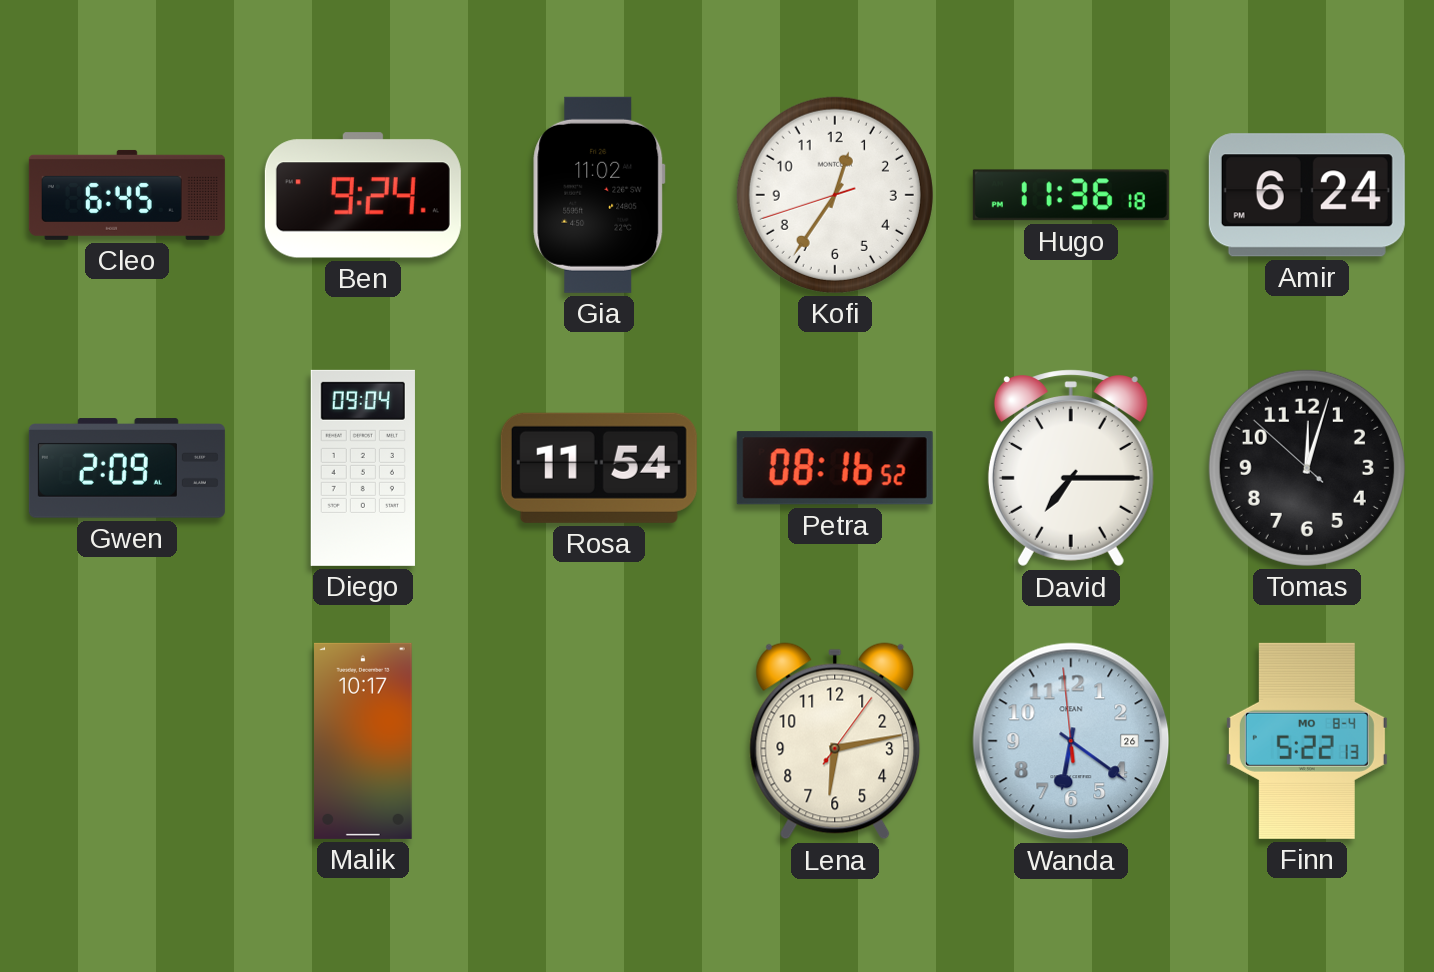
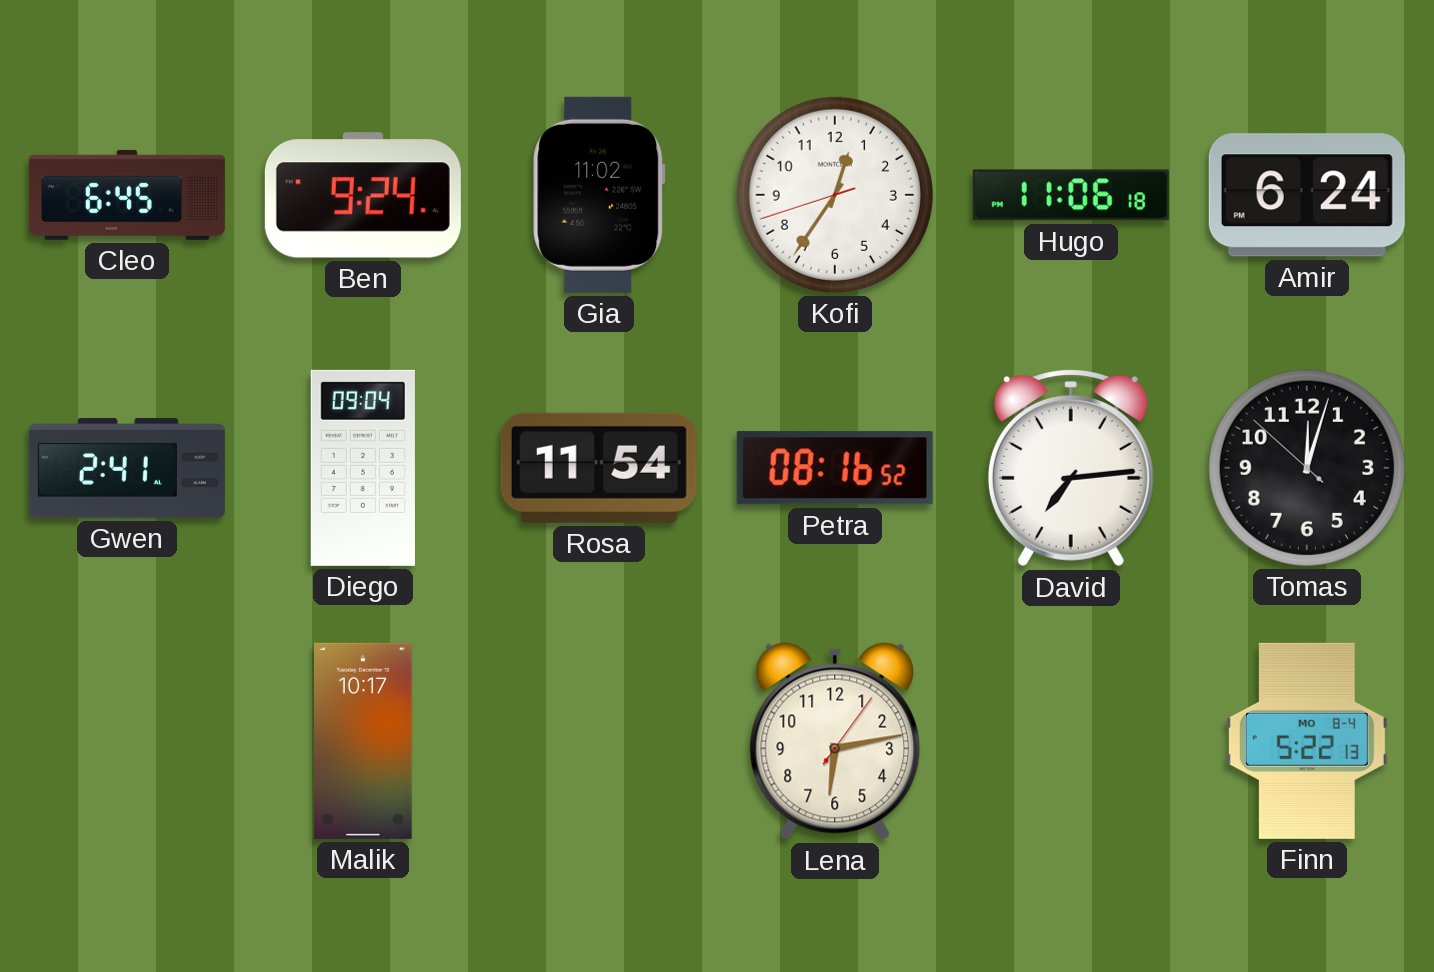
Hugo: 11:36 -> 11:06 (1071, 195)
Gwen: 2:09 -> 2:41 (127, 468)
David: 7:15 -> 7:14 (1071, 468)
Wanda: 6:20 -> none (1071, 741)
